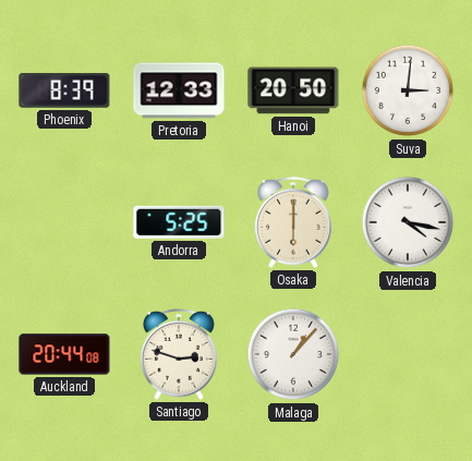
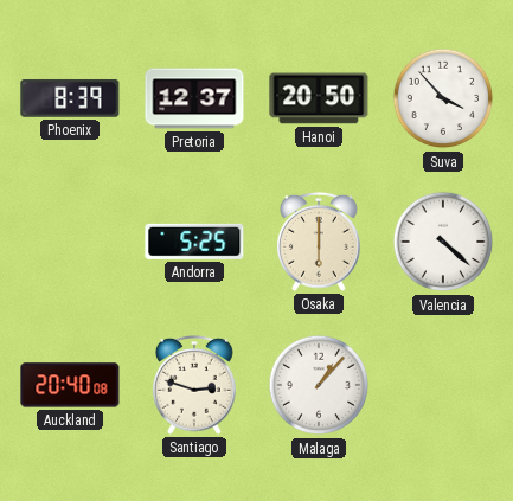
Pretoria: 12:33 -> 12:37 (194, 98)
Suva: 3:01 -> 3:53 (443, 98)
Valencia: 4:17 -> 4:22 (443, 242)
Auckland: 20:44 -> 20:40 (70, 385)
